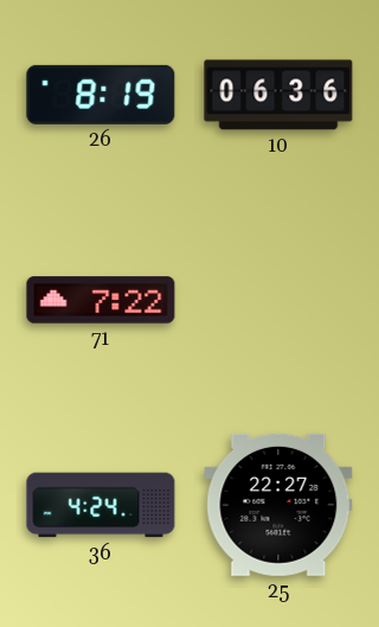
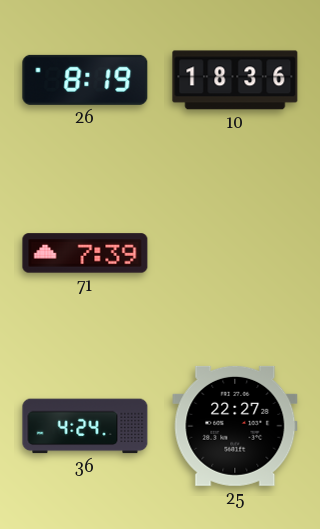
10: 06:36 -> 18:36 (235, 80)
71: 7:22 -> 7:39 (85, 253)
